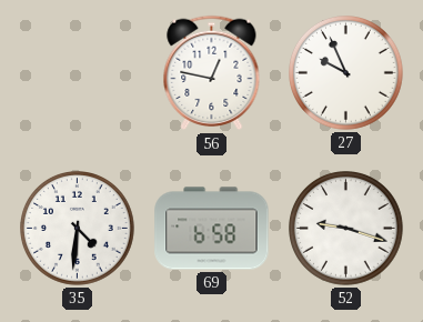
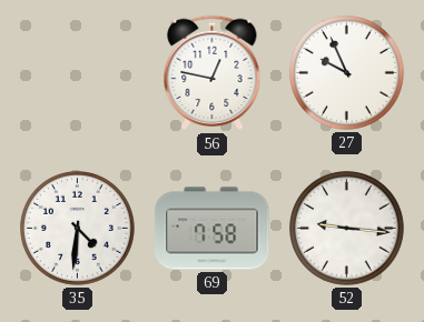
69: 6:58 -> 7:58 (213, 229)
52: 9:18 -> 9:16 (347, 229)
